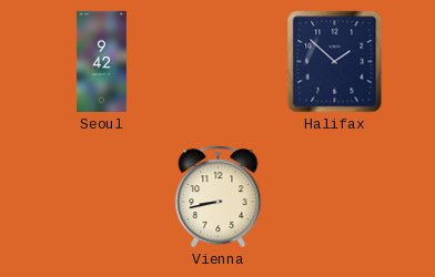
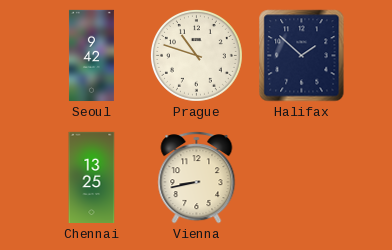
Prague: none -> 10:48 (196, 55)
Chennai: none -> 13:25 (92, 178)
